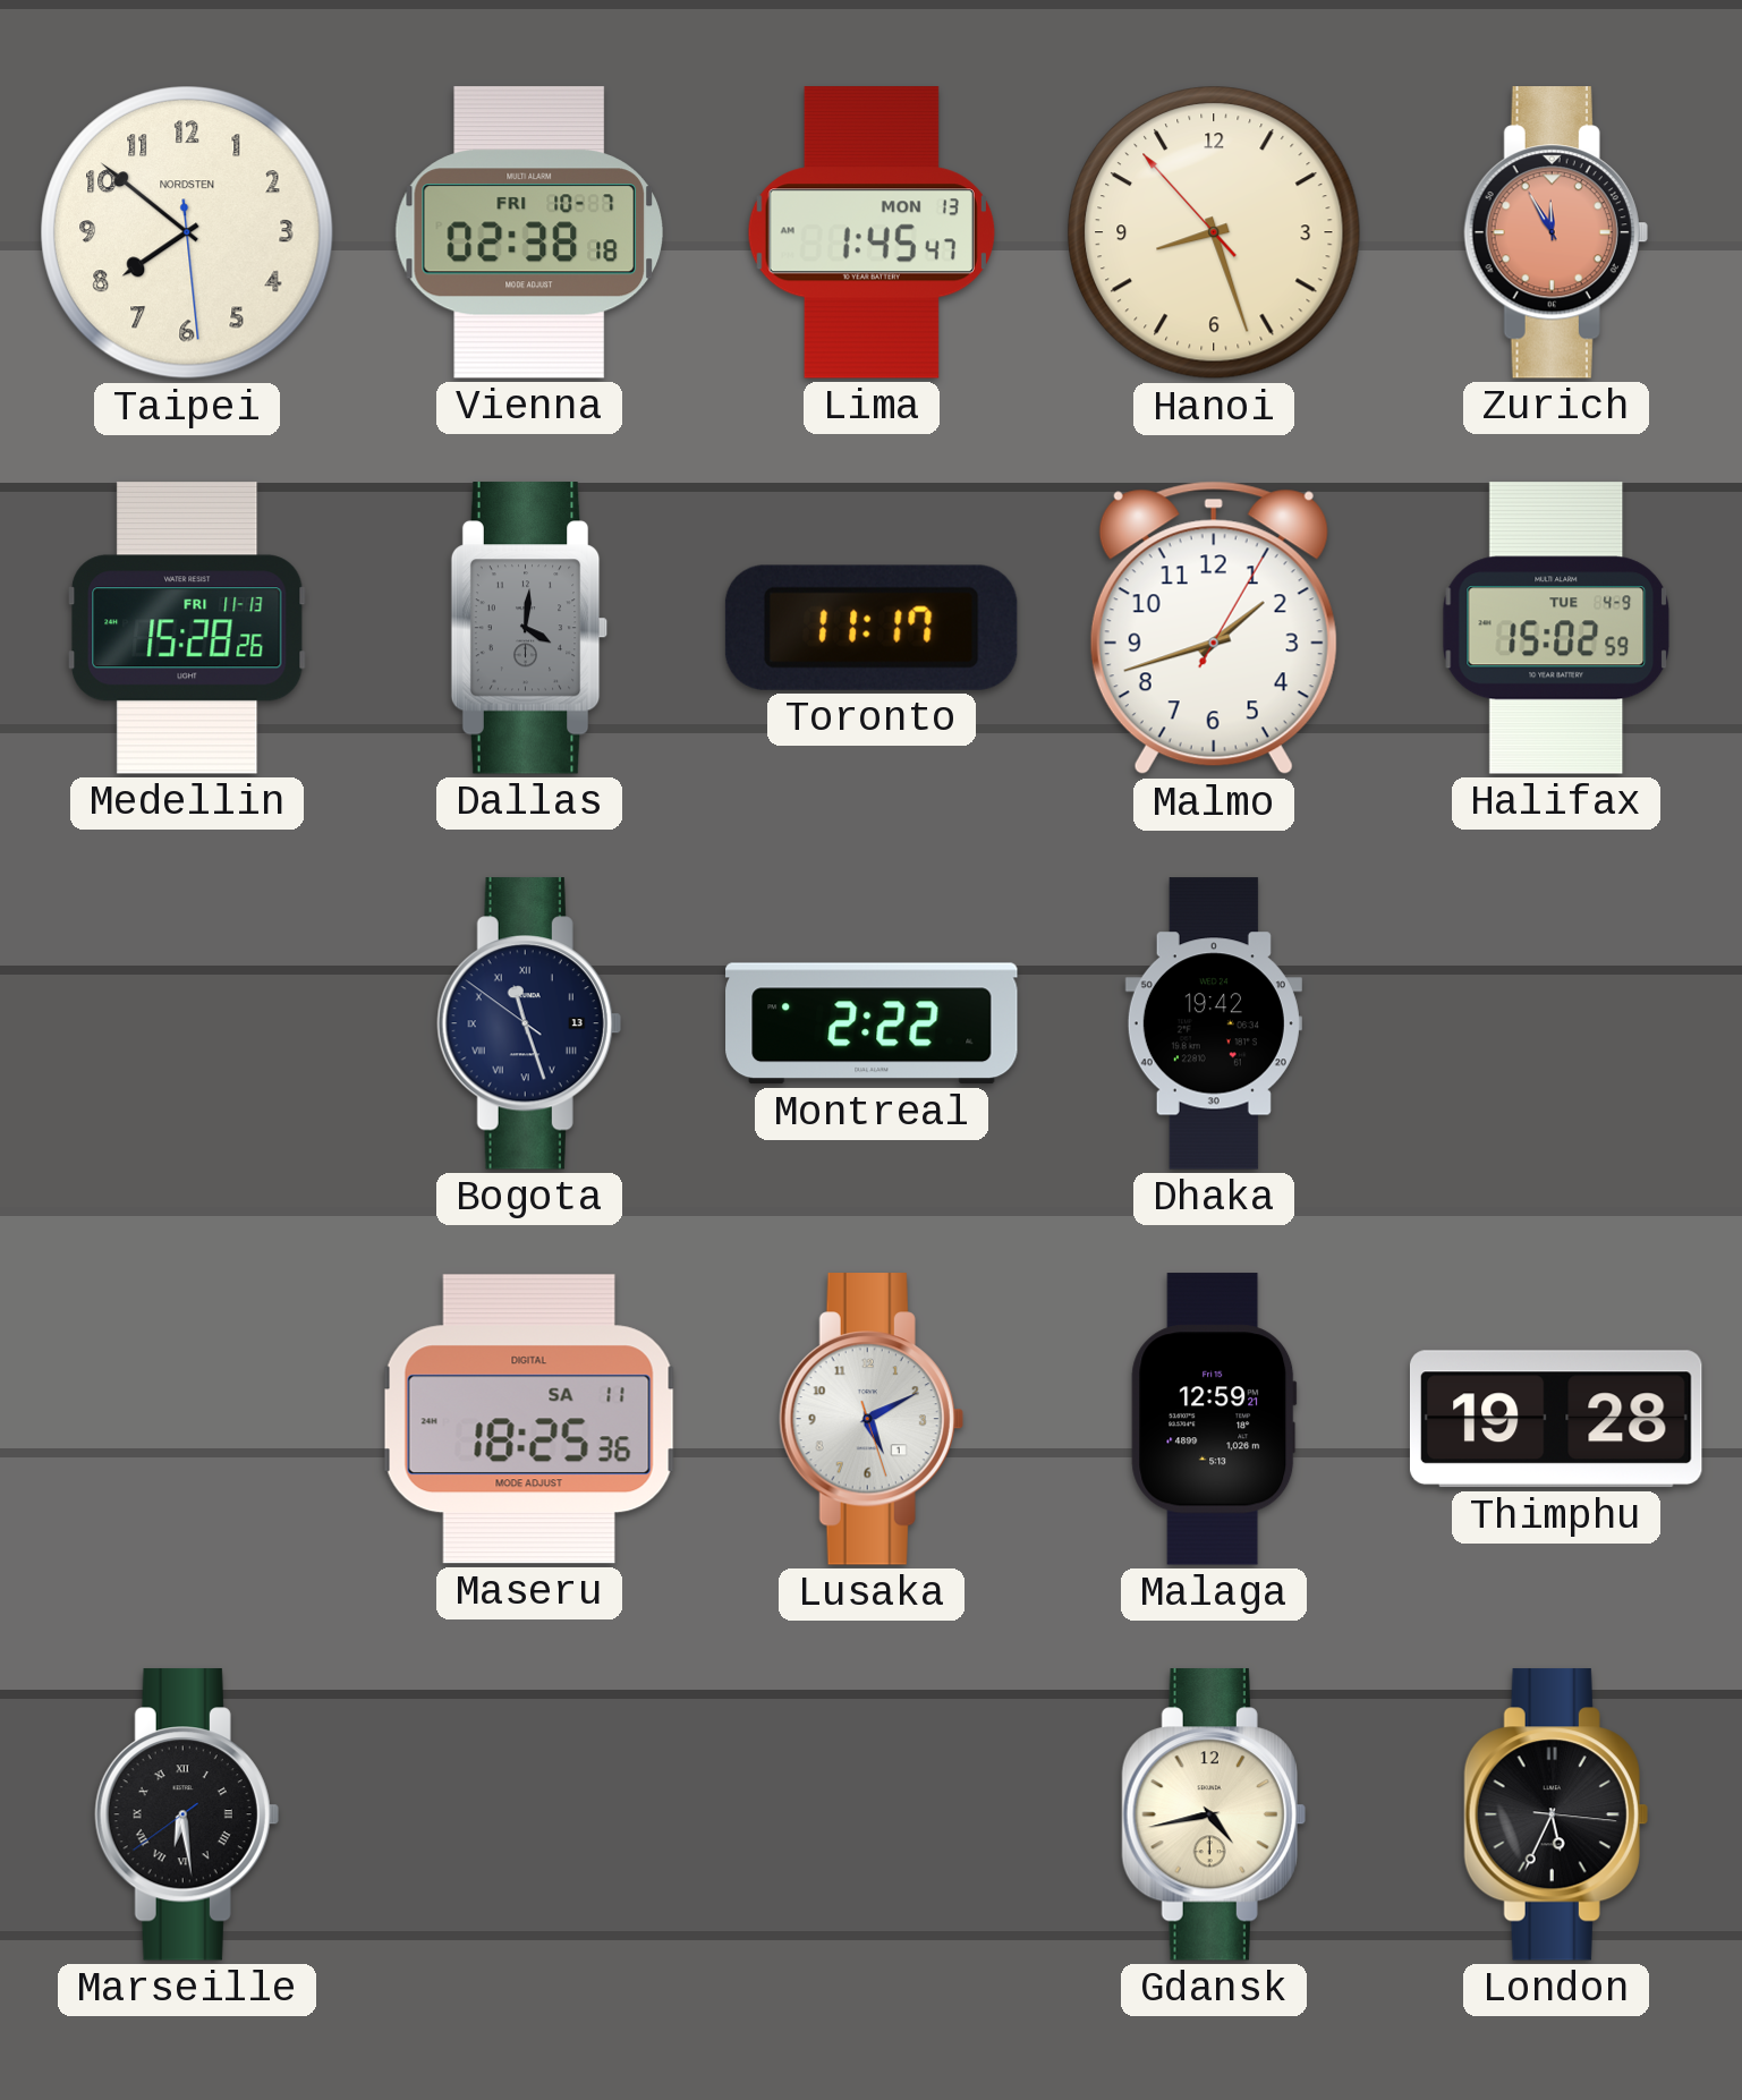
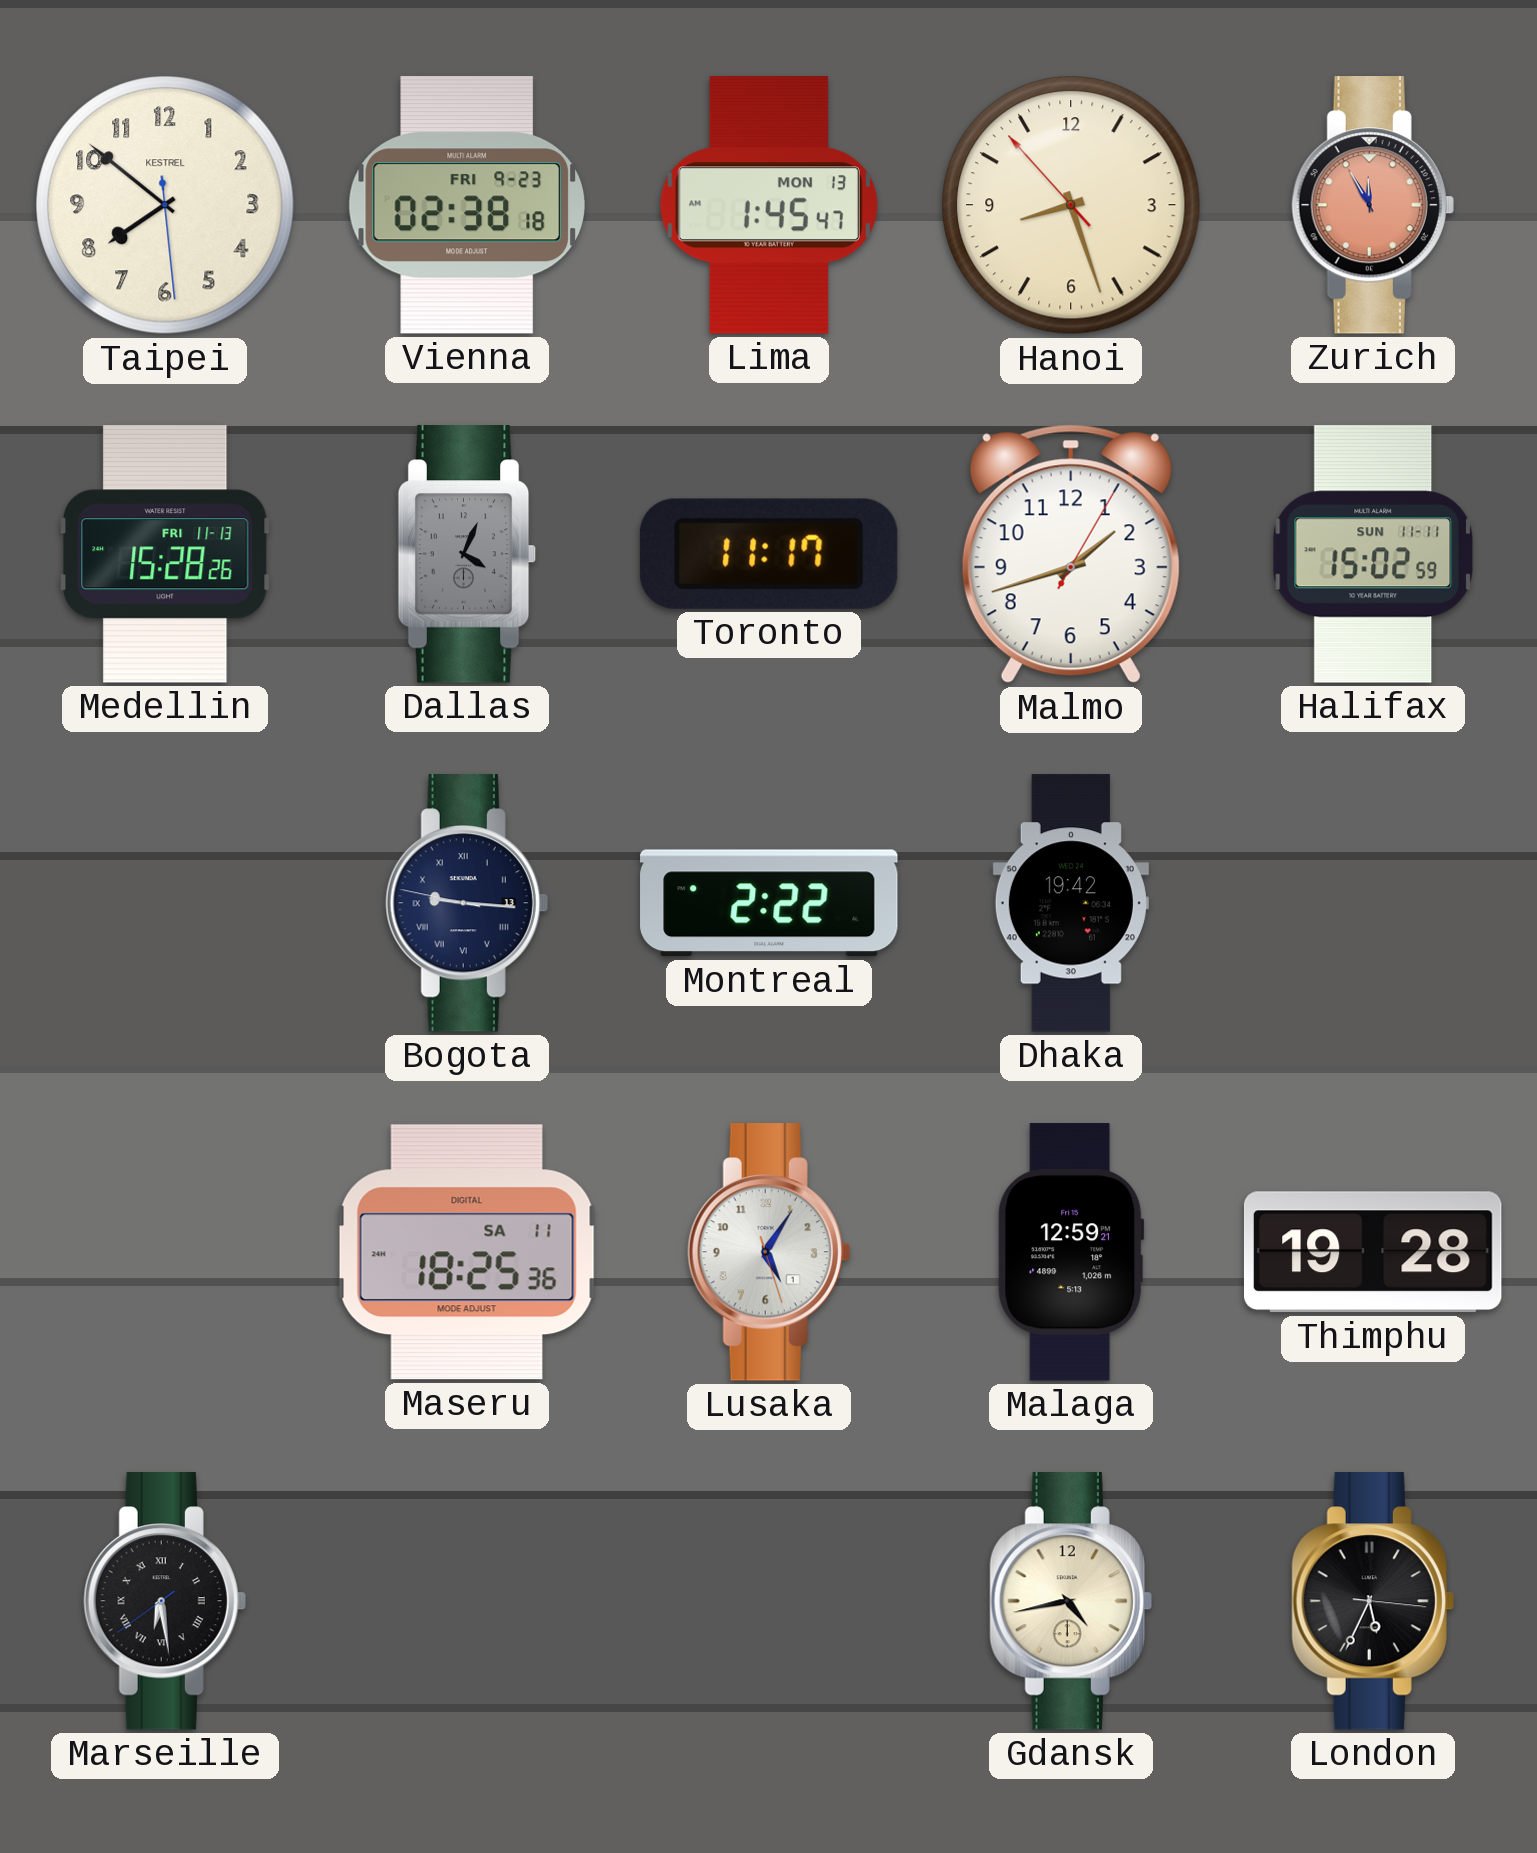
Taipei brand: NORDSTEN -> KESTREL (166, 206)
Vienna date: FRI 10-7 -> FRI 9-23 (467, 205)
Dallas: 4:01 -> 4:04 (467, 554)
Halifax date: TUE 4-9 -> SUN 11-11 (1373, 554)
Bogota: 11:26 -> 9:15 (467, 903)
Lusaka: 5:10 -> 5:05 (769, 1252)
